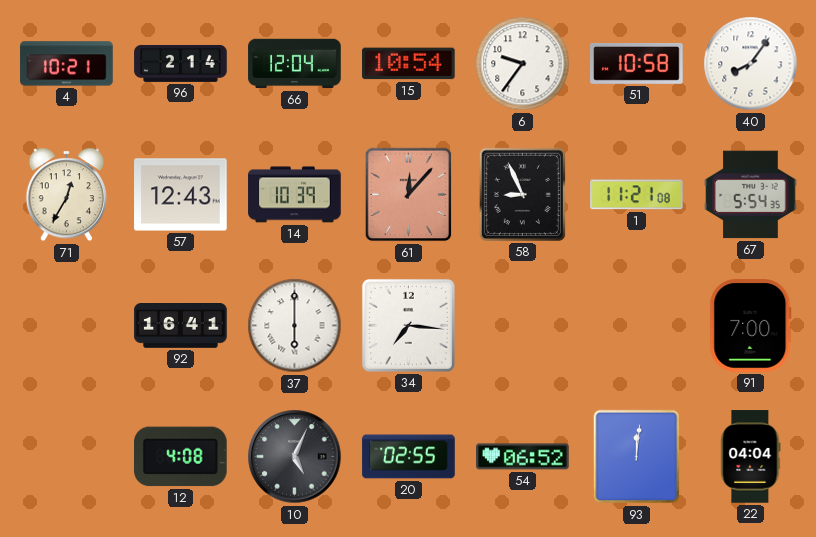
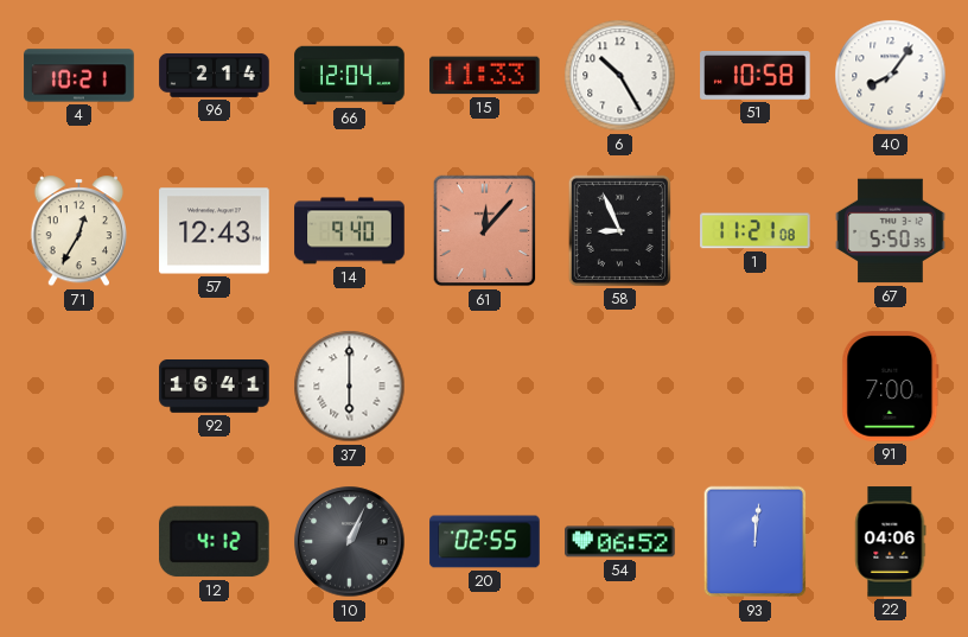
15: 10:54 -> 11:33 (485, 76)
6: 9:36 -> 10:25 (620, 76)
14: 10:39 -> 9:40 (350, 231)
67: 5:54 -> 5:50 (891, 231)
34: 7:16 -> none (408, 325)
12: 4:08 -> 4:12 (215, 542)
10: 5:04 -> 1:04 (350, 542)
22: 04:04 -> 04:06 (891, 542)
